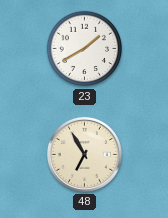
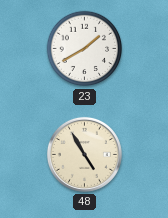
48: 6:55 -> 4:55 (84, 154)
